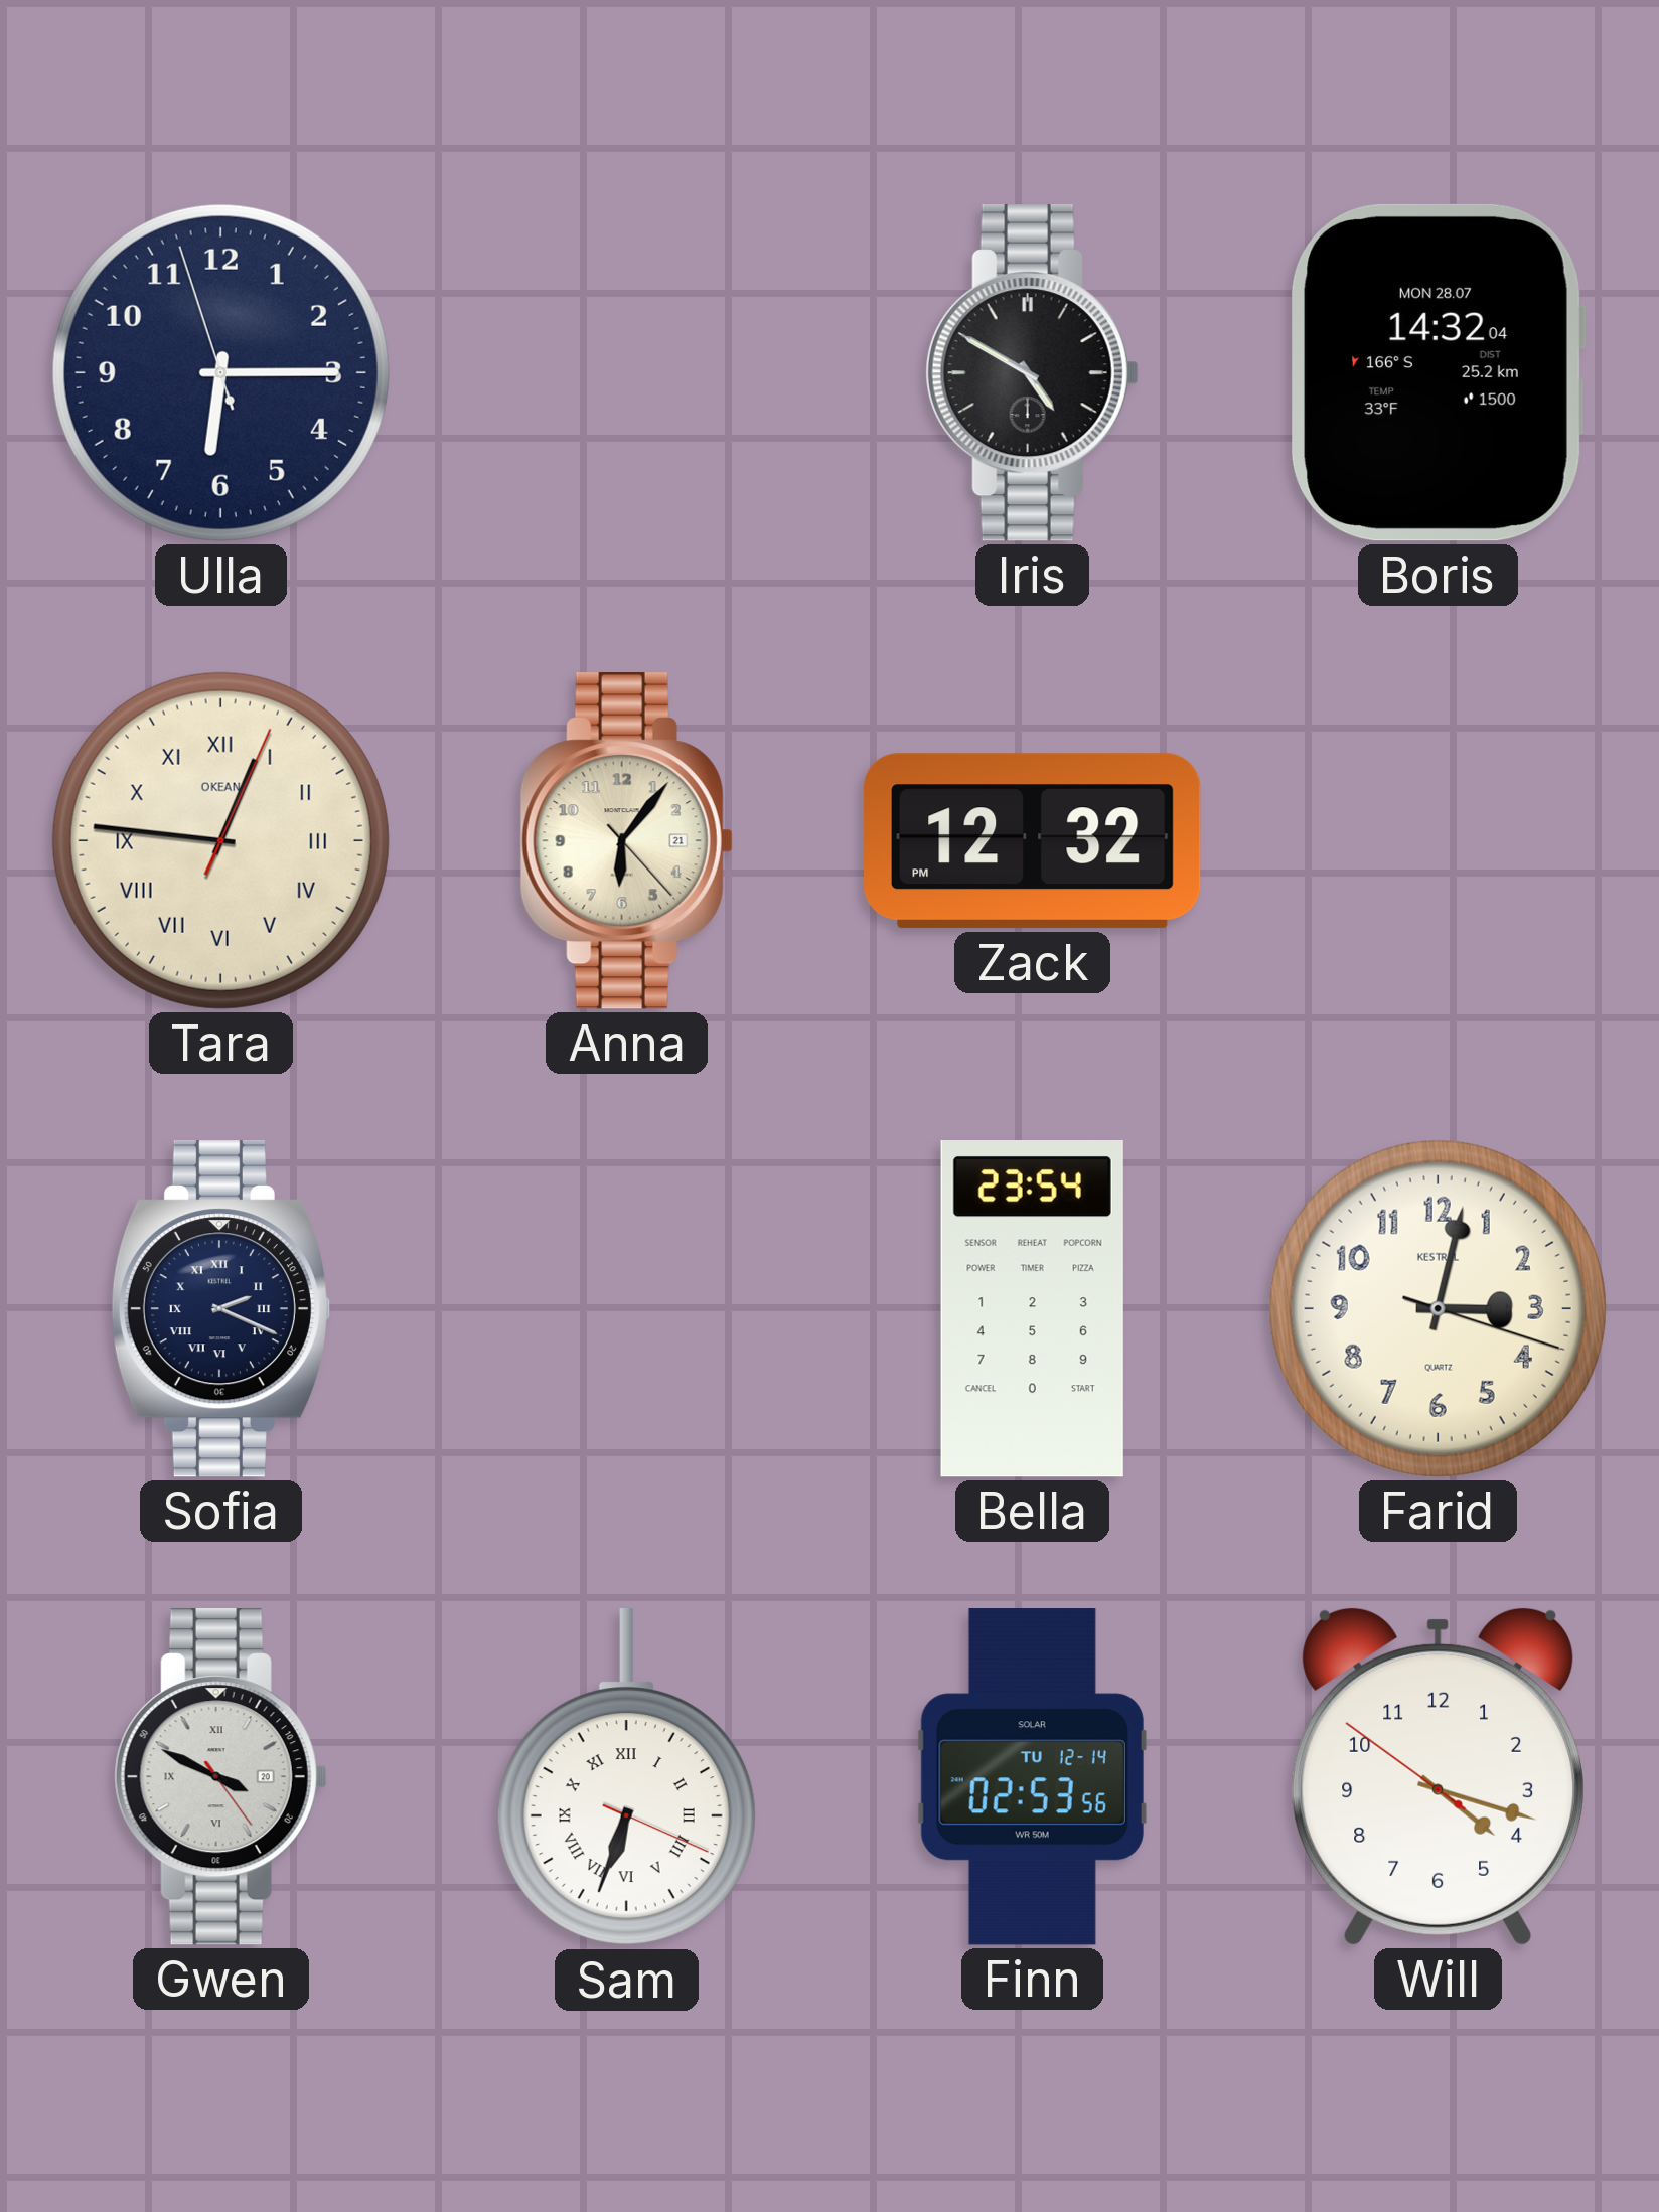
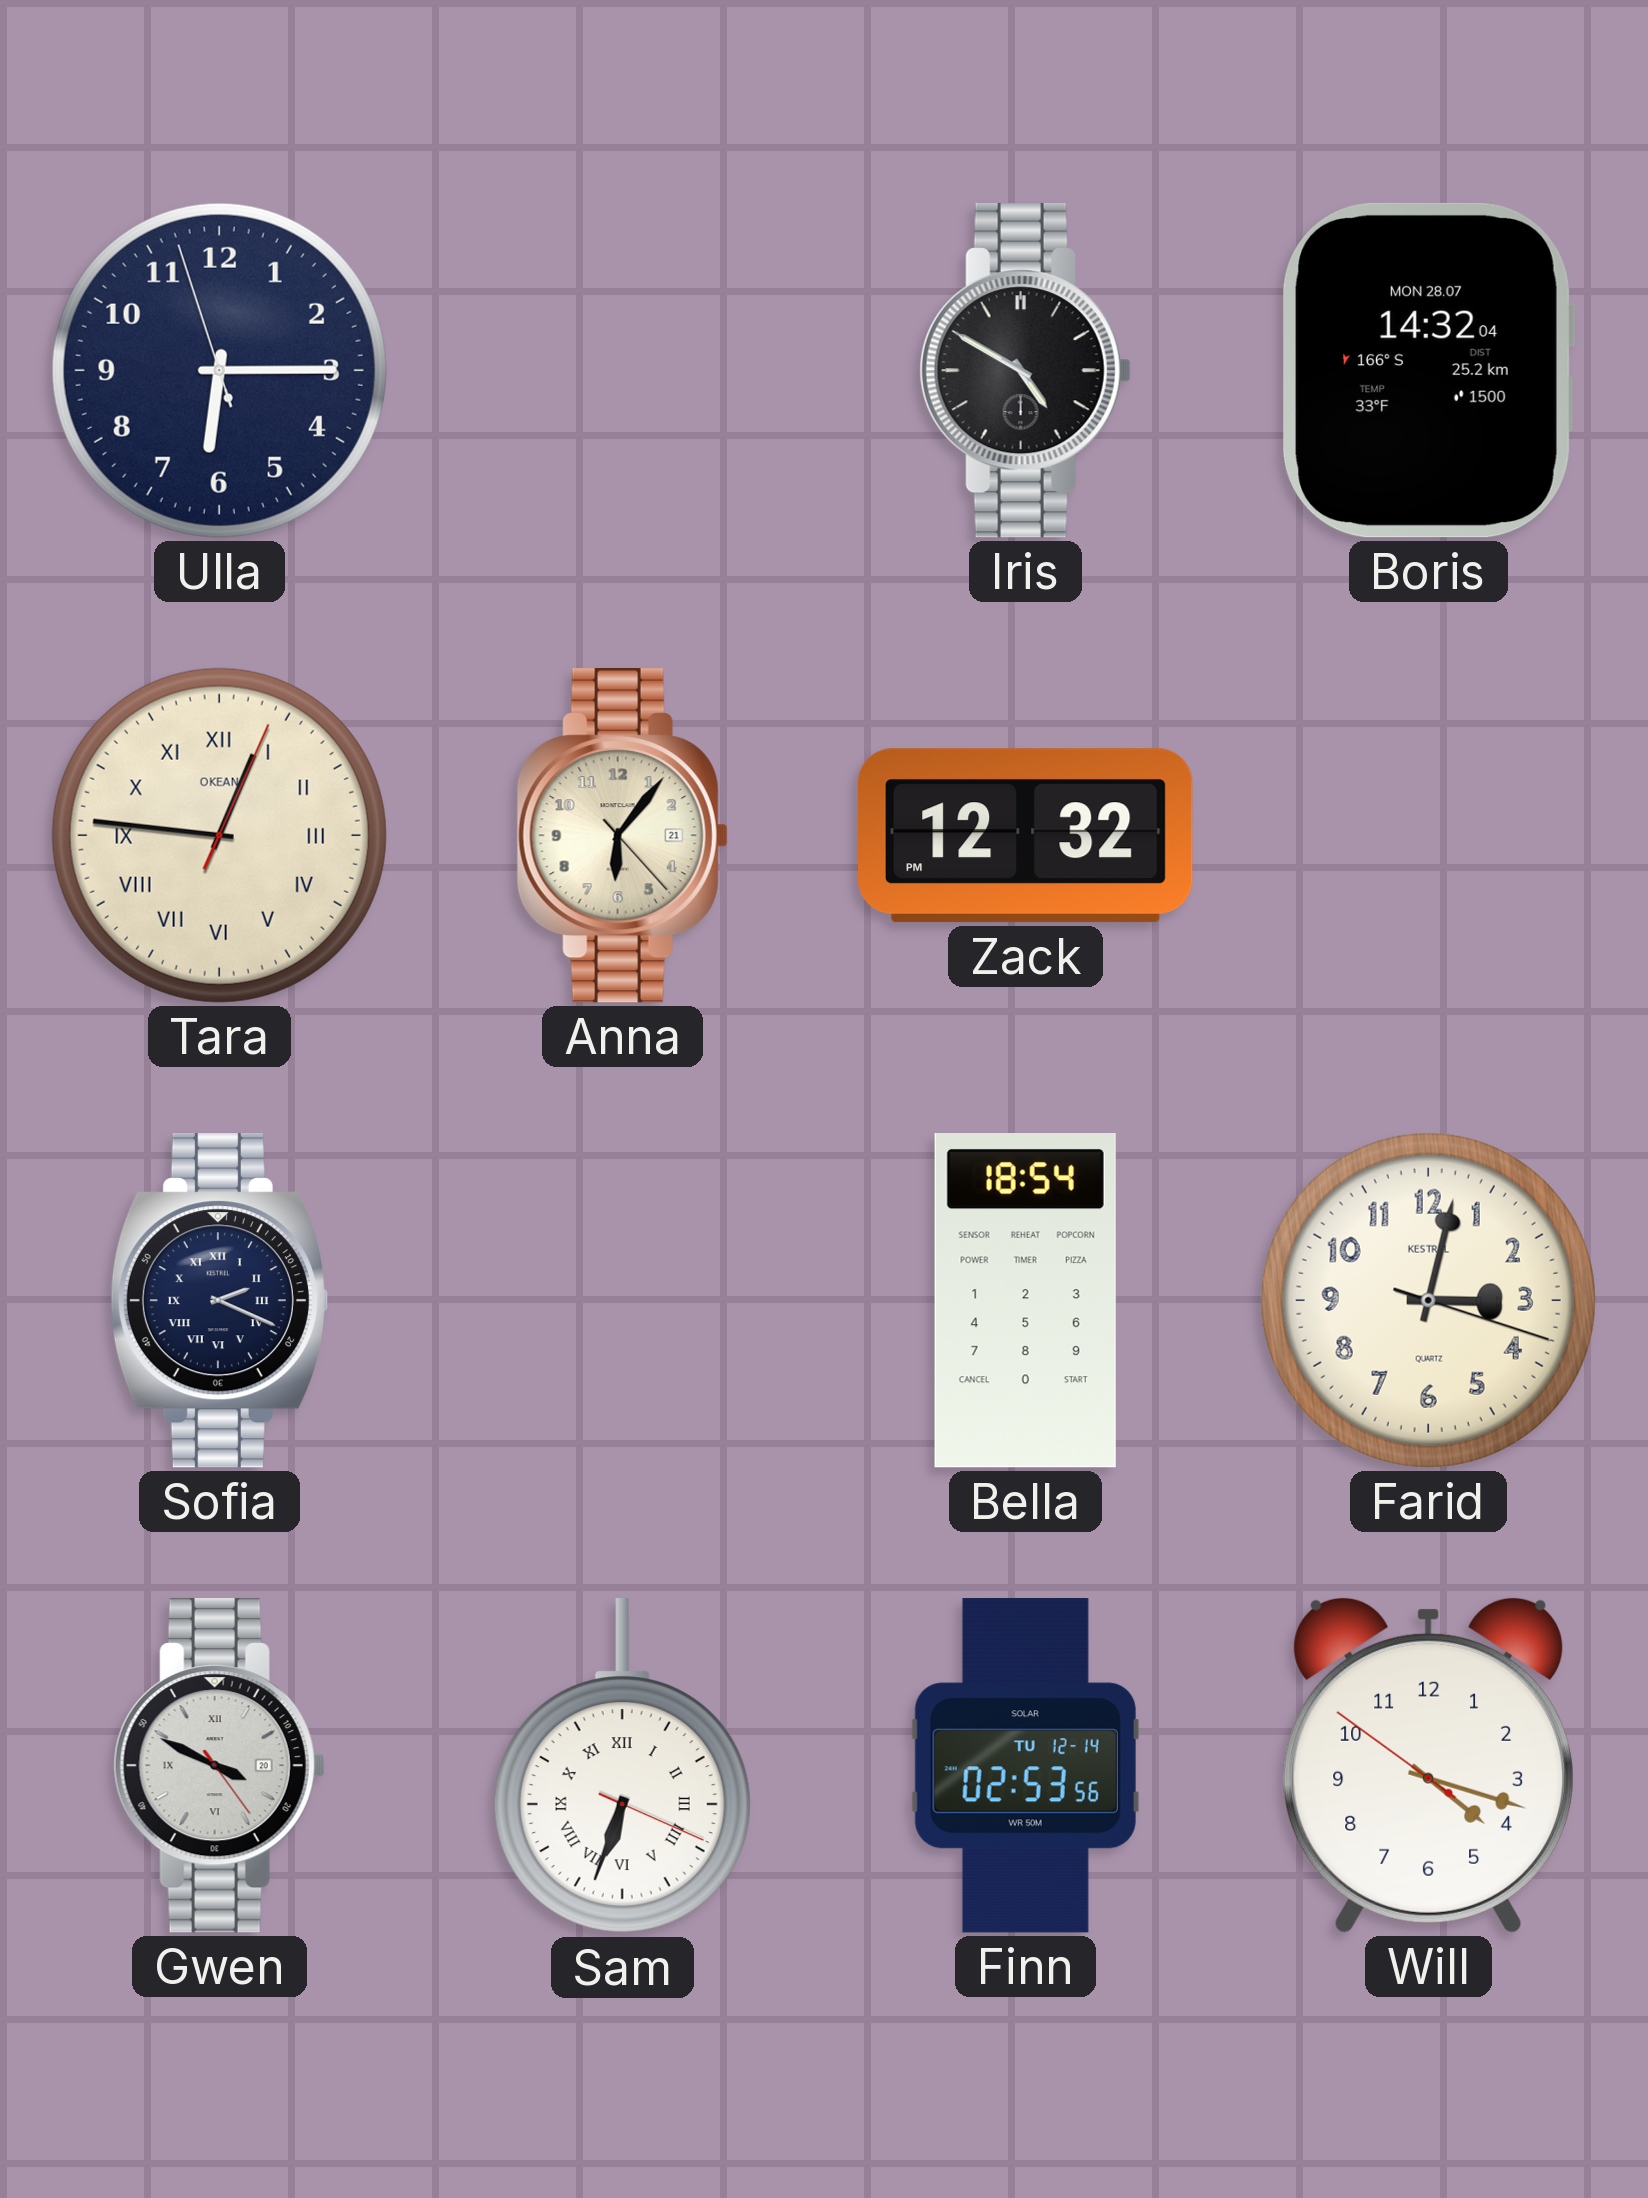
Bella: 23:54 -> 18:54 (1025, 1301)
